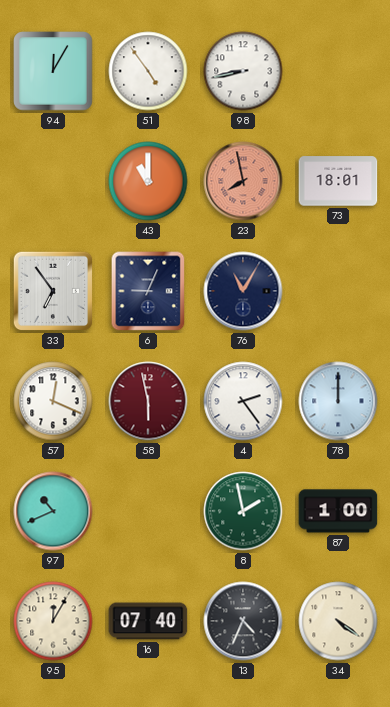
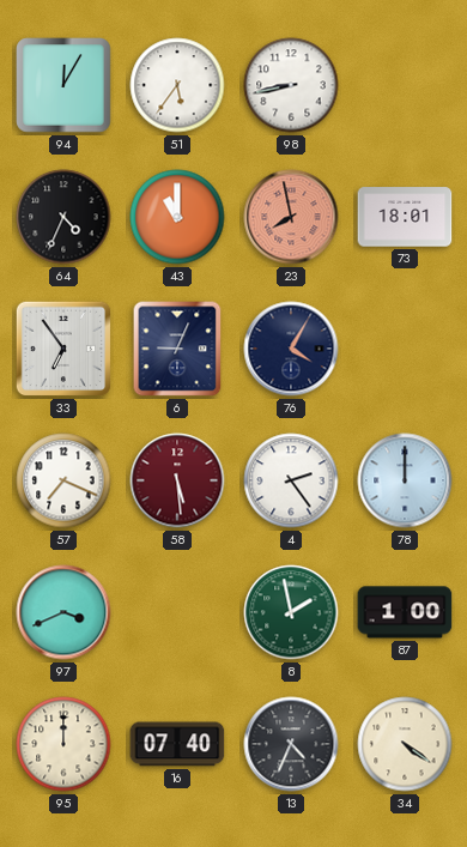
51: 4:54 -> 5:36 (177, 85)
64: none -> 4:34 (63, 217)
76: 11:05 -> 4:05 (291, 349)
57: 12:19 -> 7:19 (63, 480)
58: 5:58 -> 5:29 (177, 480)
97: 10:41 -> 3:41 (63, 612)
95: 12:05 -> 12:00 (63, 744)
